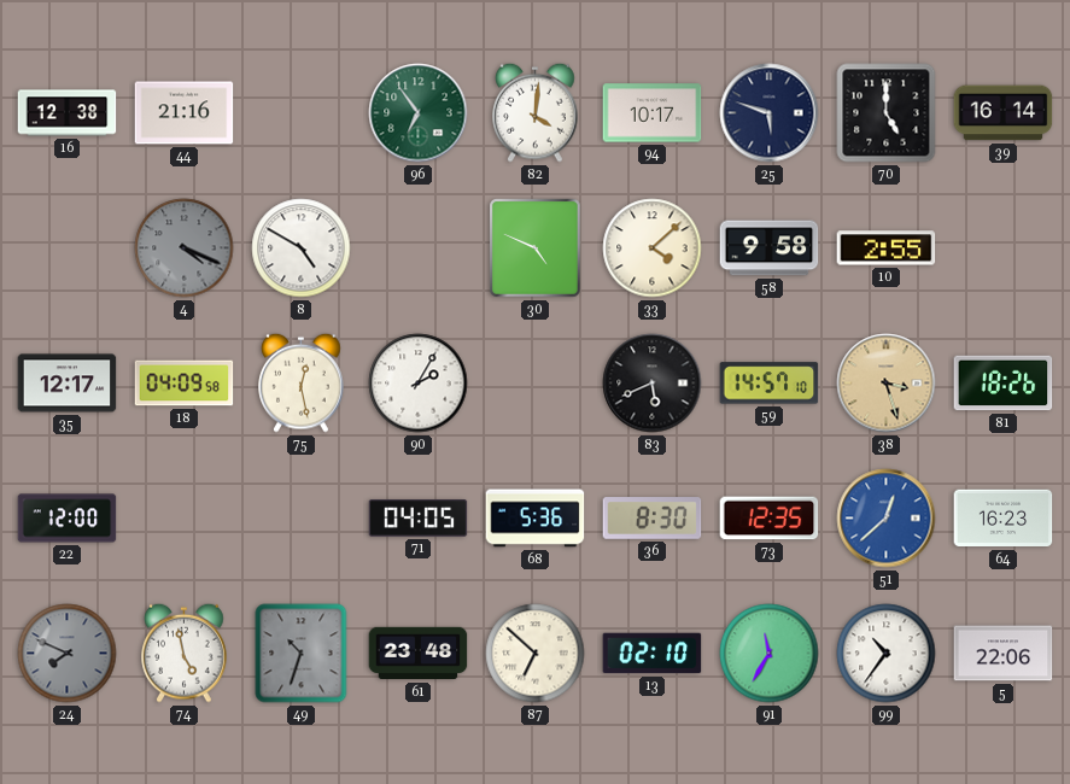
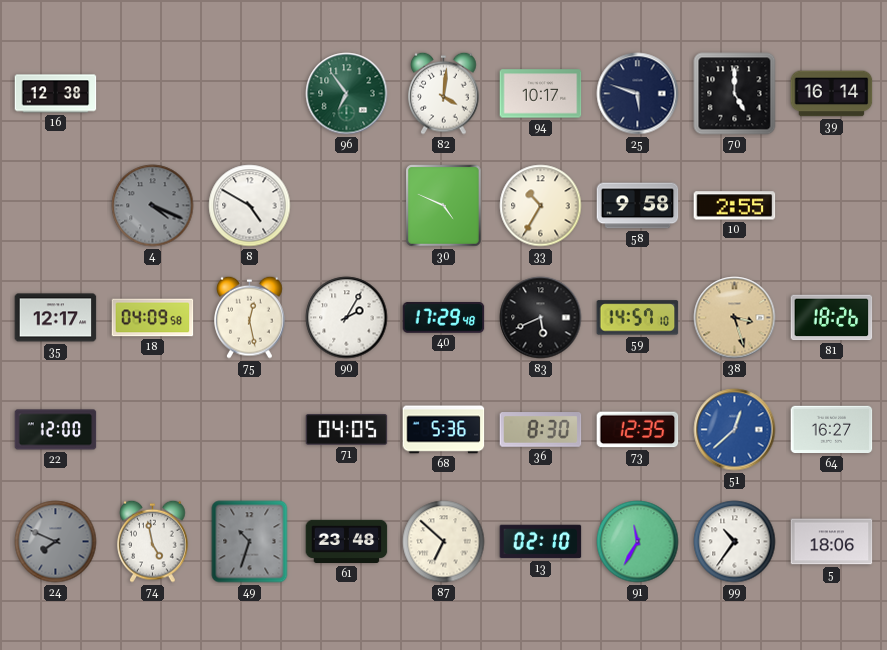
44: 21:16 -> none (185, 113)
33: 4:08 -> 10:35 (541, 206)
40: none -> 17:29 (444, 318)
64: 16:23 -> 16:27 (832, 430)
5: 22:06 -> 18:06 (832, 542)
